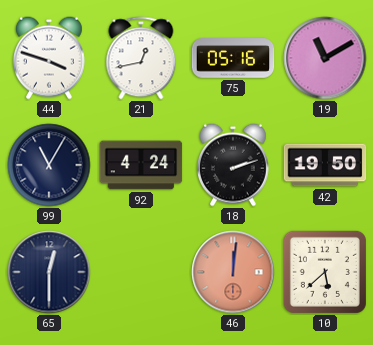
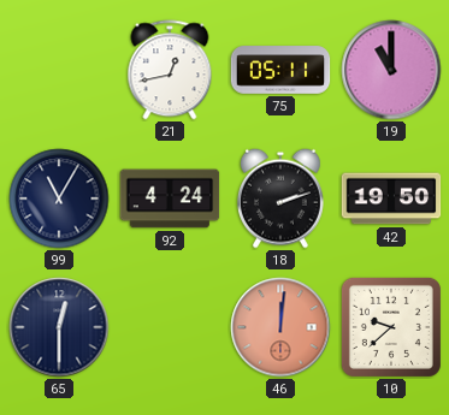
44: 3:48 -> none (49, 58)
75: 05:16 -> 05:11 (280, 70)
19: 11:10 -> 11:00 (391, 70)
10: 5:38 -> 9:38 (391, 327)
